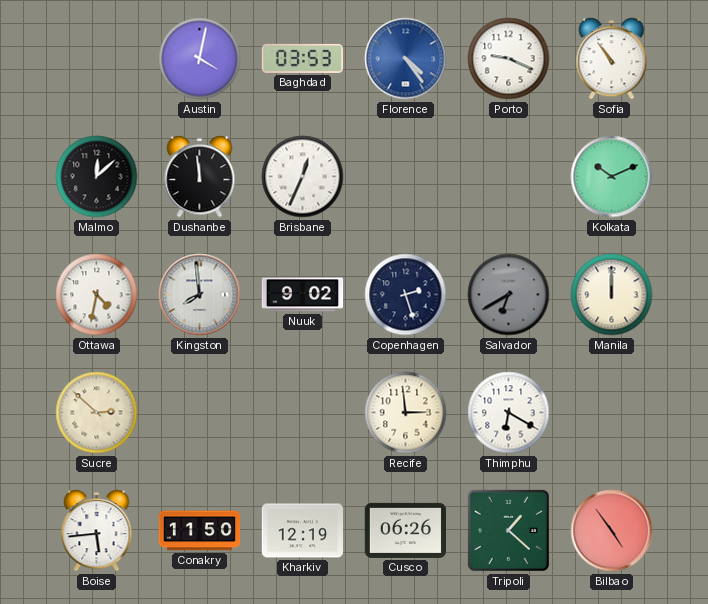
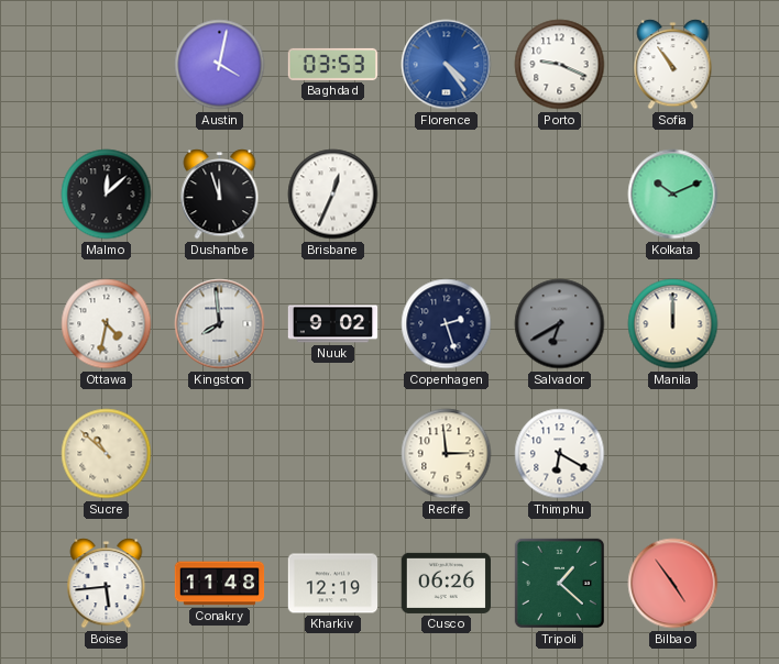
Dushanbe: 11:59 -> 11:57 (220, 195)
Sucre: 2:52 -> 10:52 (107, 454)
Conakry: 11:50 -> 11:48 (220, 584)
